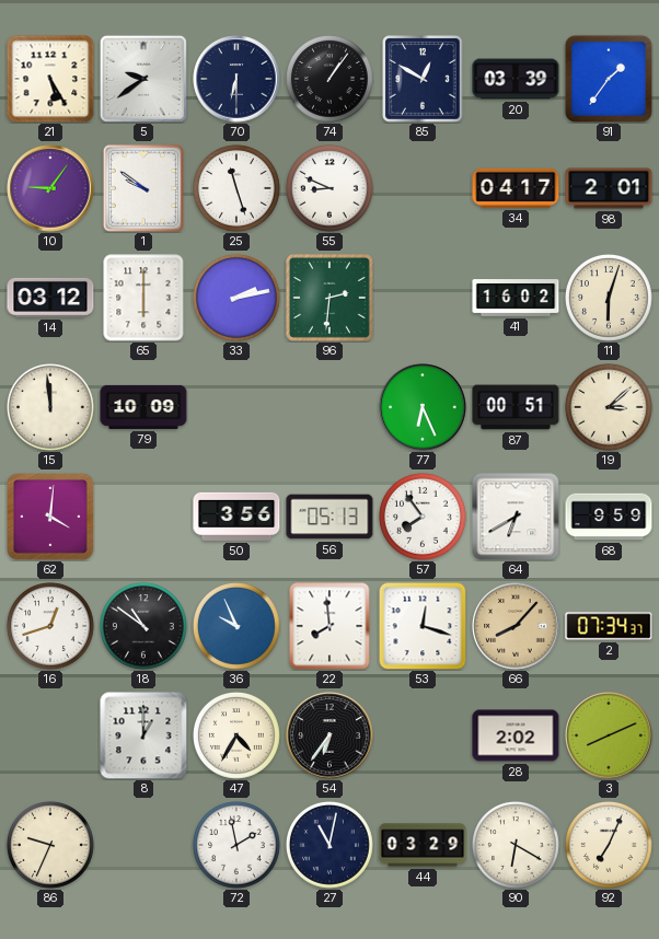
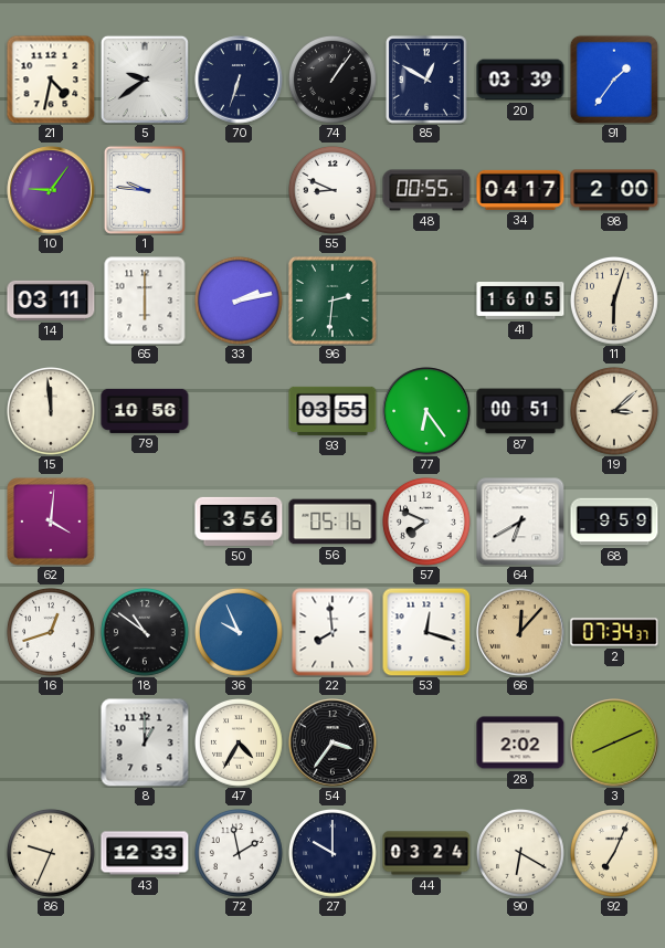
21: 5:25 -> 4:32 (51, 80)
70: 6:30 -> 6:33 (239, 80)
1: 9:51 -> 9:46 (145, 190)
25: 11:27 -> none (238, 189)
48: none -> 00:55 (426, 190)
98: 2:01 -> 2:00 (614, 190)
14: 03:12 -> 03:11 (51, 301)
41: 16:02 -> 16:05 (520, 302)
79: 10:09 -> 10:56 (145, 411)
93: none -> 03:55 (332, 411)
77: 6:26 -> 6:24 (426, 411)
56: 05:13 -> 05:16 (332, 522)
57: 7:54 -> 7:49 (427, 523)
66: 8:07 -> 12:07 (520, 632)
54: 6:36 -> 3:36 (332, 742)
43: none -> 12:33 (145, 853)
27: 11:02 -> 10:00 (334, 854)
44: 03:29 -> 03:24 (426, 853)
